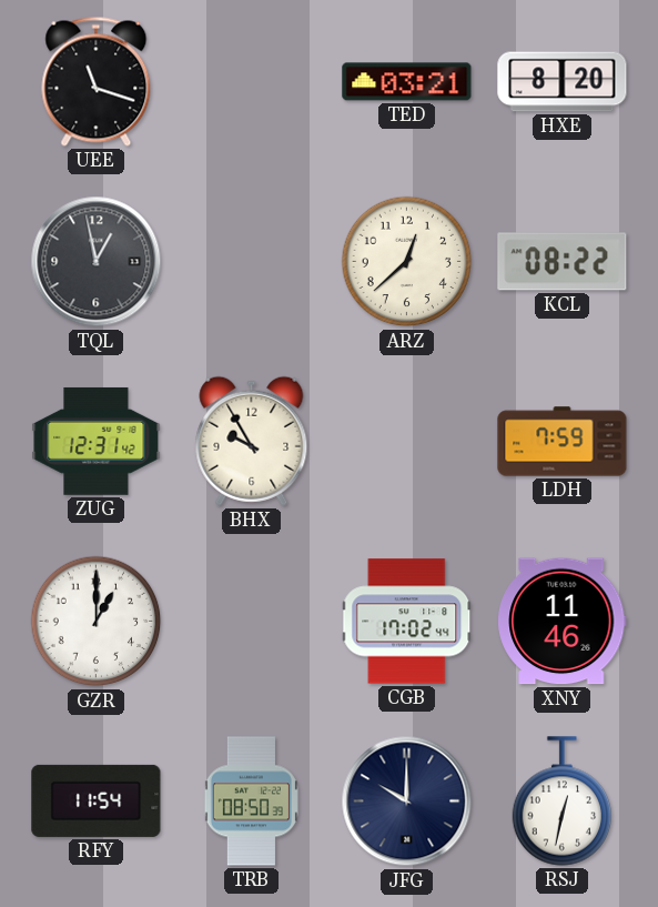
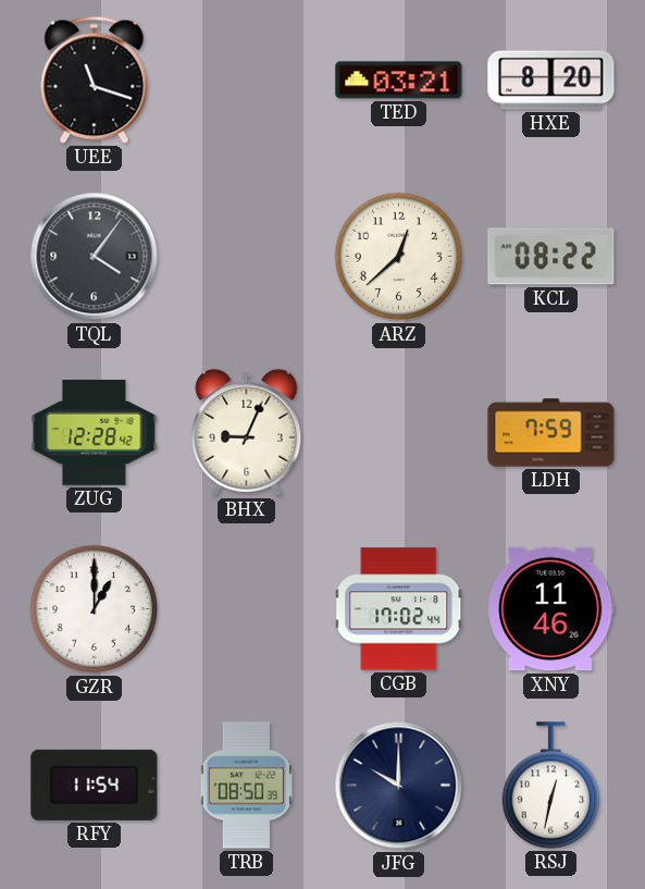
TQL: 12:58 -> 4:06 (95, 257)
ZUG: 12:31 -> 12:28 (95, 432)
BHX: 9:55 -> 9:04 (247, 432)
